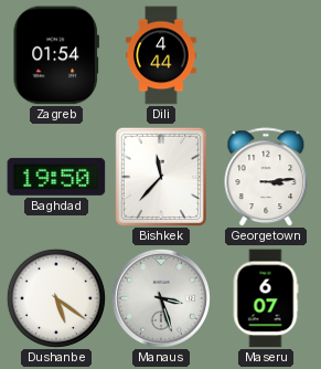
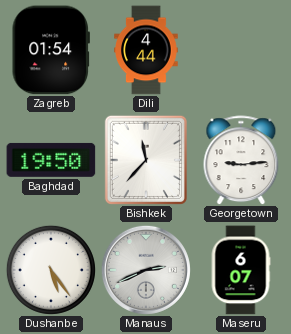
Georgetown: 3:14 -> 9:14 (241, 160)
Dushanbe: 5:21 -> 5:24 (51, 270)
Manaus: 3:27 -> 2:41 (146, 270)
